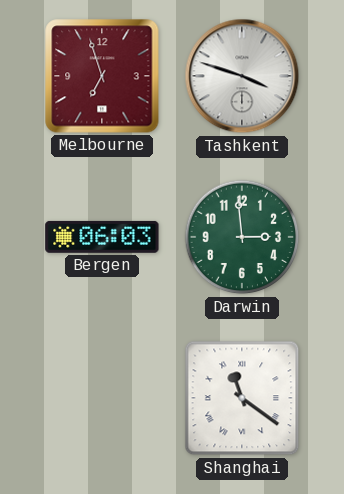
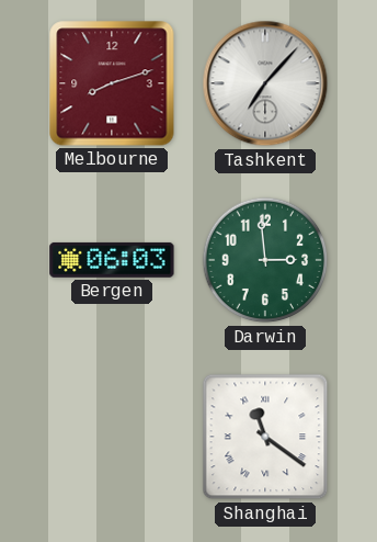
Melbourne: 6:57 -> 8:12 (112, 83)
Tashkent: 3:48 -> 7:07 (265, 83)
